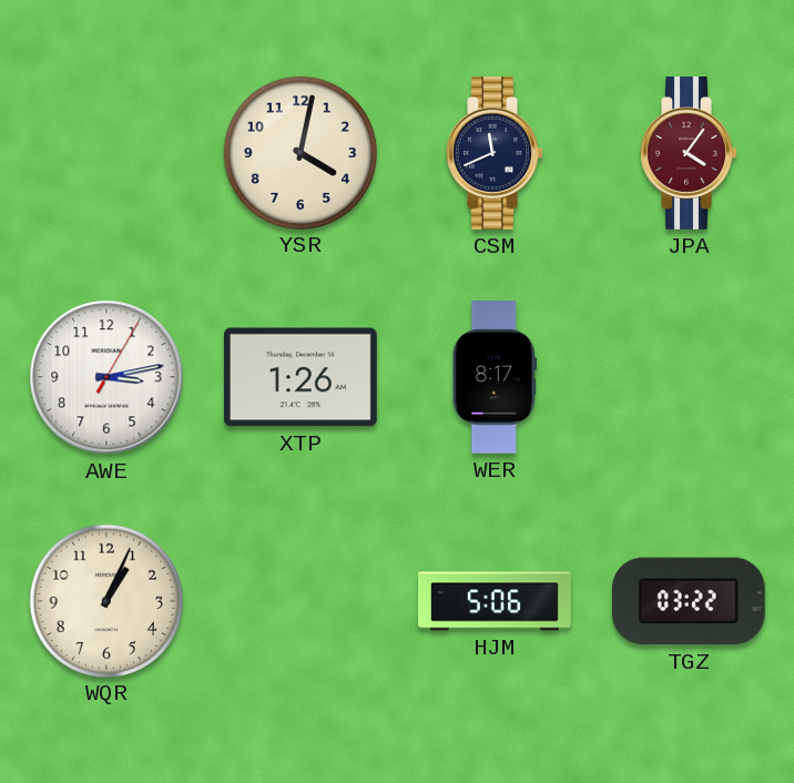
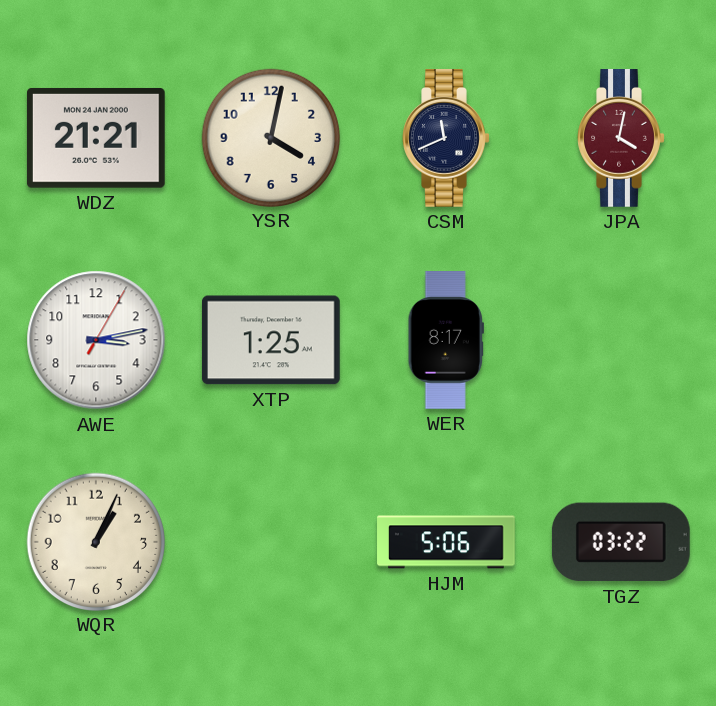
WDZ: none -> 21:21 (96, 138)
JPA: 4:06 -> 4:02 (621, 139)
XTP: 1:26 -> 1:25 (271, 340)
